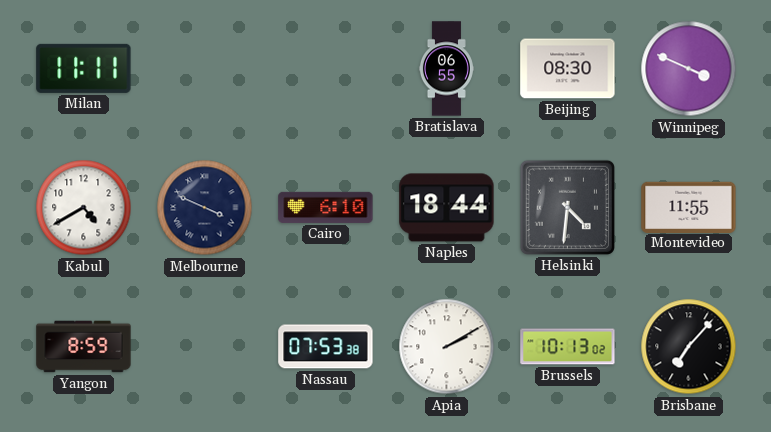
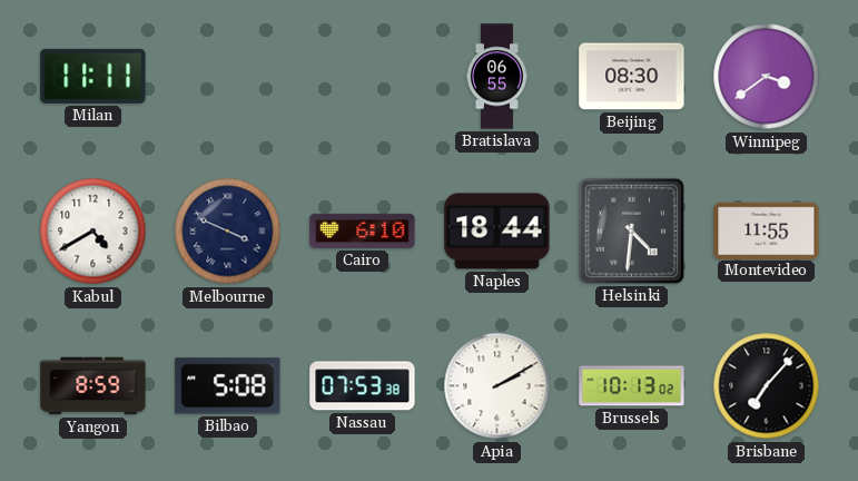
Winnipeg: 3:49 -> 3:39 (767, 77)
Bilbao: none -> 5:08 (228, 386)
